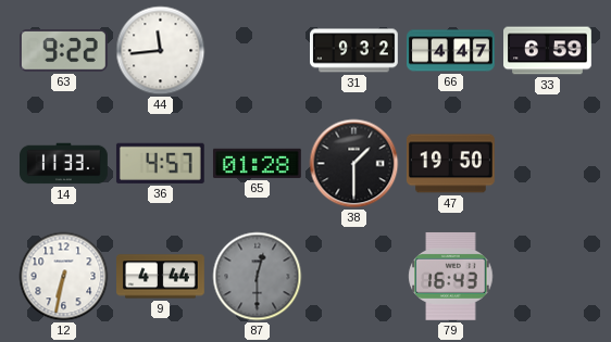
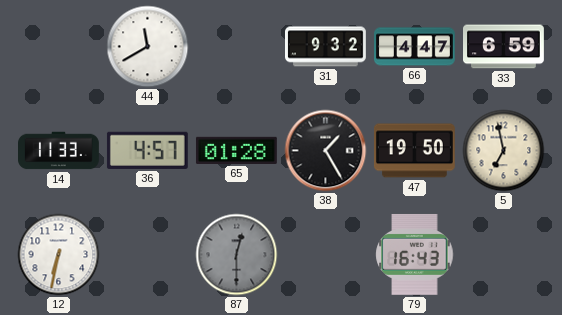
63: 9:22 -> none (63, 50)
44: 11:44 -> 11:40 (148, 47)
38: 1:30 -> 1:25 (326, 151)
5: none -> 6:58 (504, 151)
9: 4:44 -> none (161, 277)
